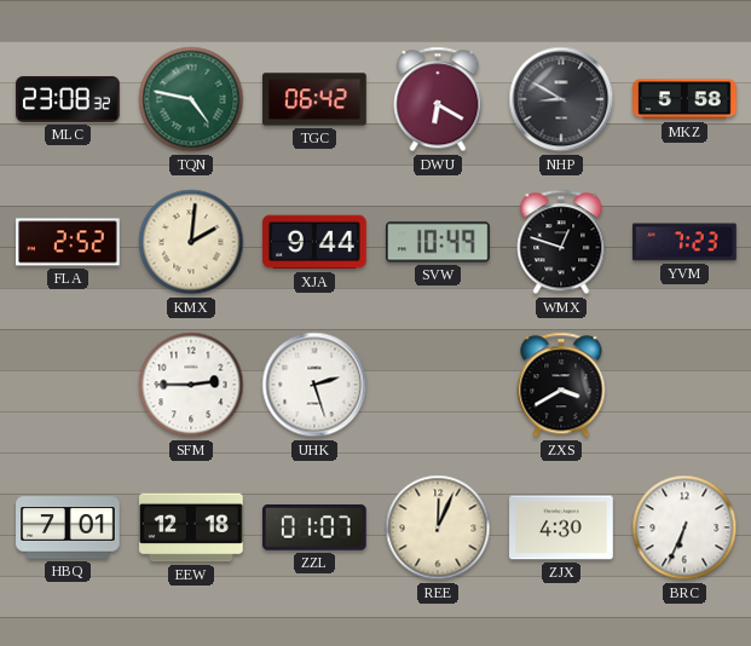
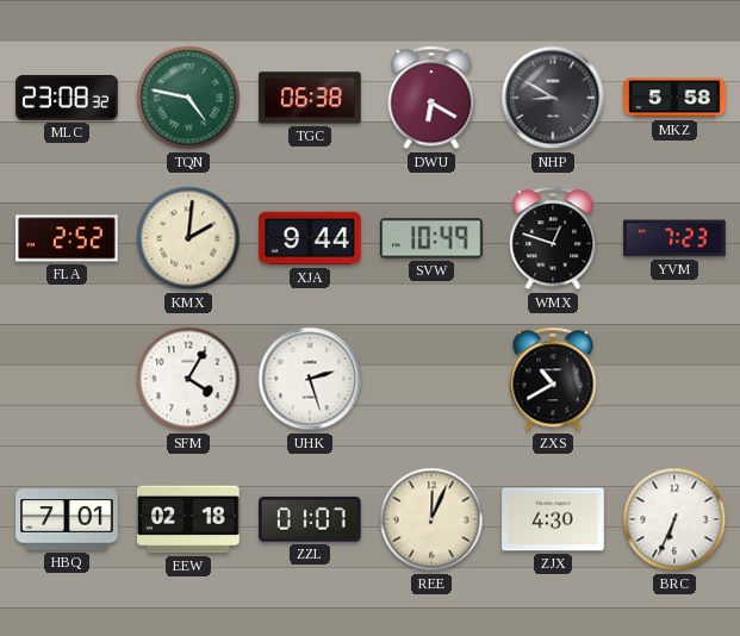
TGC: 06:42 -> 06:38 (310, 98)
SFM: 2:45 -> 4:05 (188, 379)
ZXS: 3:40 -> 10:40 (553, 379)
EEW: 12:18 -> 02:18 (188, 519)
